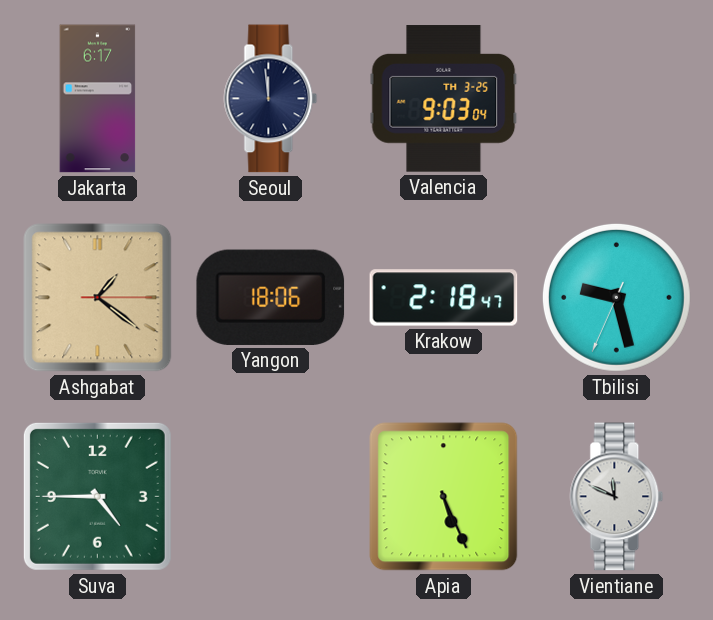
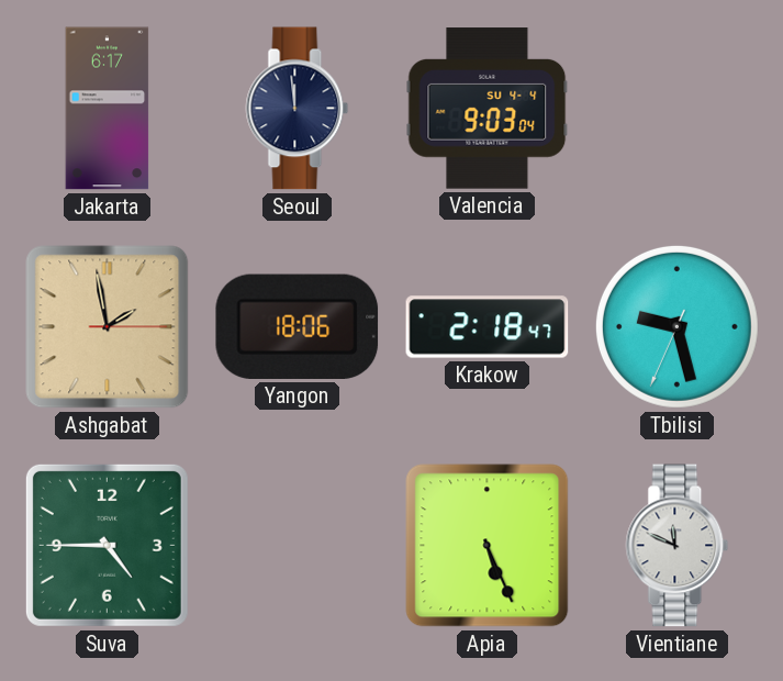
Valencia date: TH 3-25 -> SU 4-4 (488, 109)
Ashgabat: 1:21 -> 1:58 (108, 327)
